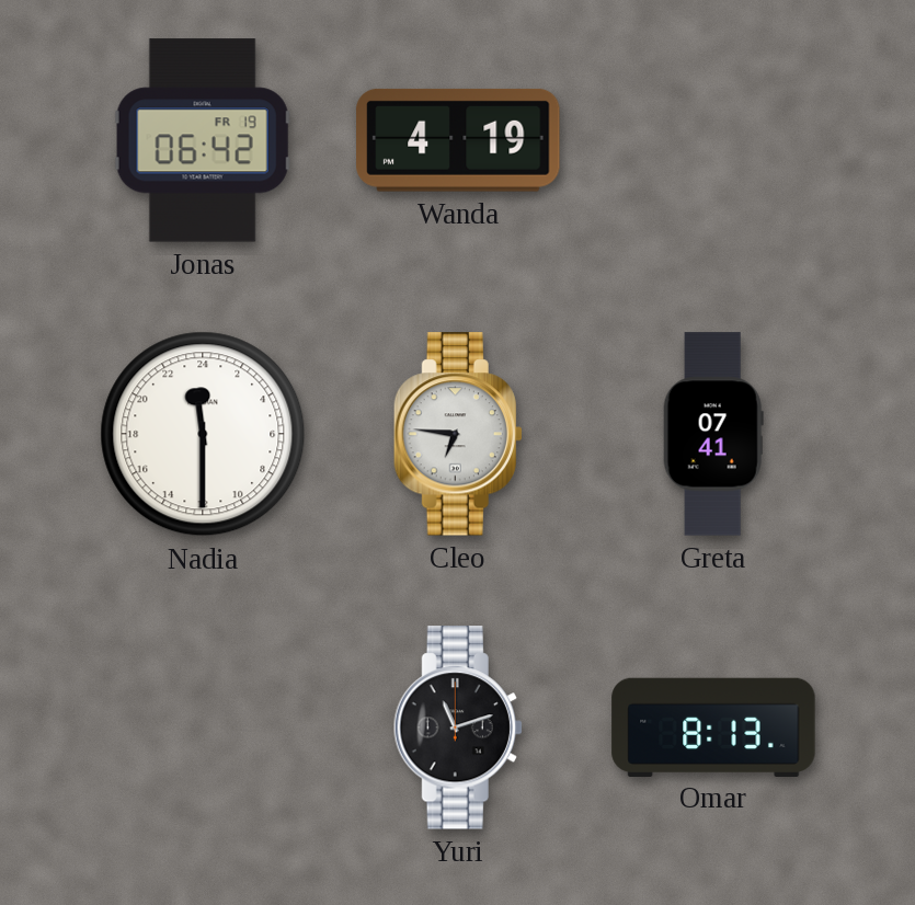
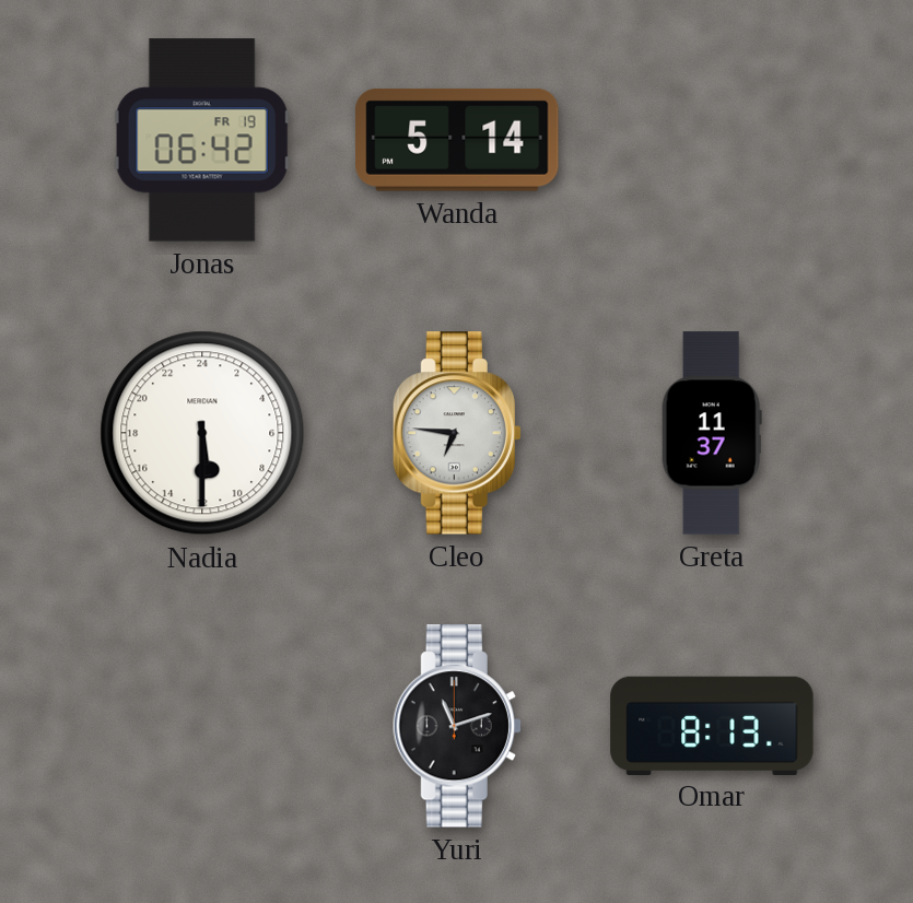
Wanda: 4:19 -> 5:14 (457, 140)
Nadia: 23:30 -> 11:30 (202, 433)
Greta: 07:41 -> 11:37 (712, 433)
